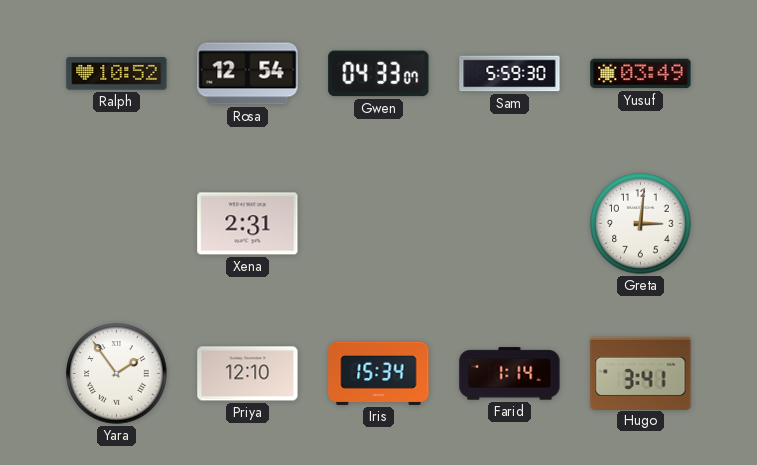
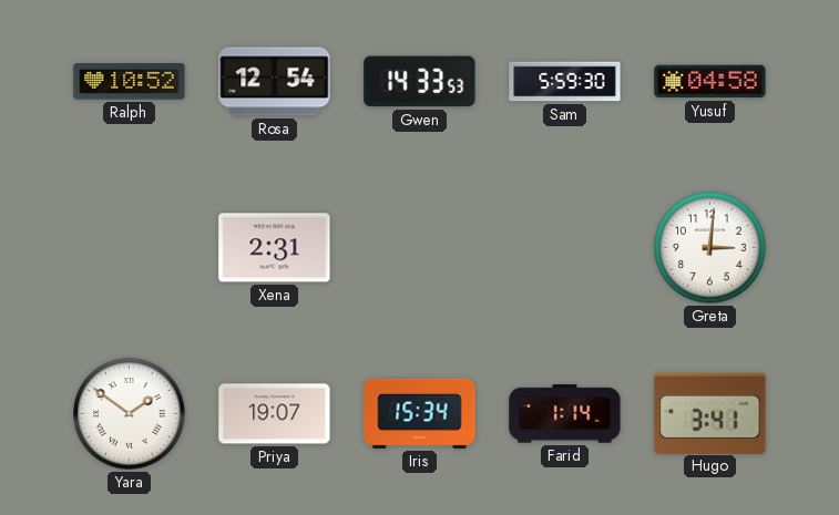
Gwen: 04:33 -> 14:33 (420, 82)
Yusuf: 03:49 -> 04:58 (710, 82)
Yara: 1:54 -> 1:51 (130, 414)
Priya: 12:10 -> 19:07 (275, 414)
